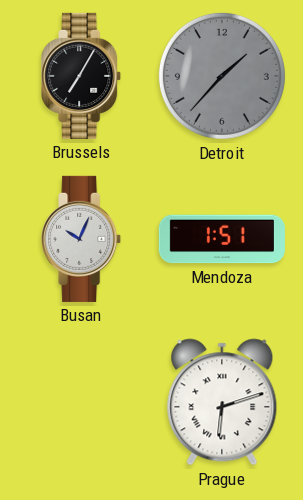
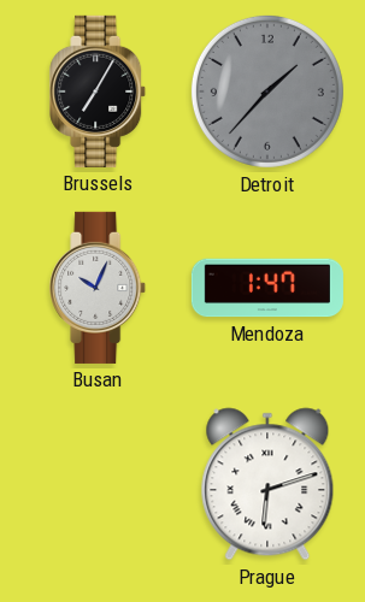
Mendoza: 1:51 -> 1:47 (267, 288)
